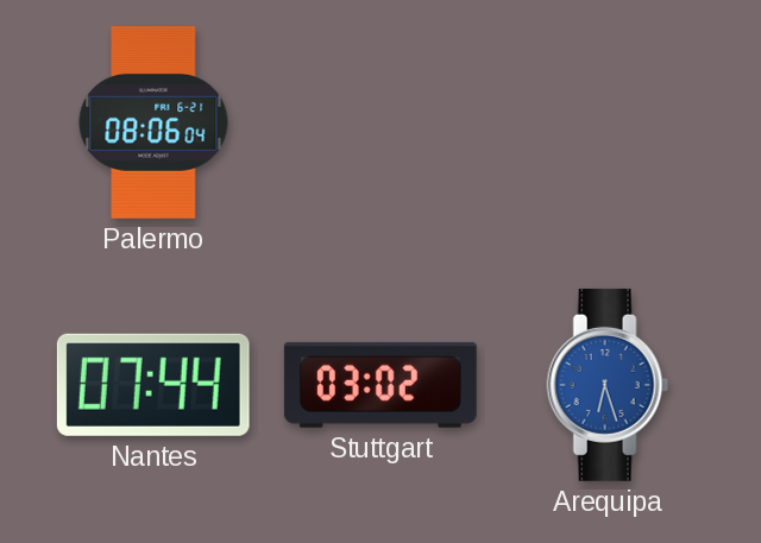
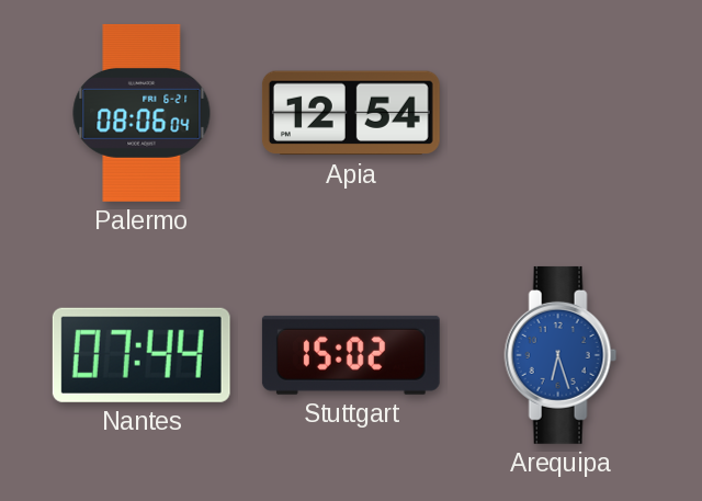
Apia: none -> 12:54 (351, 113)
Stuttgart: 03:02 -> 15:02 (351, 355)
